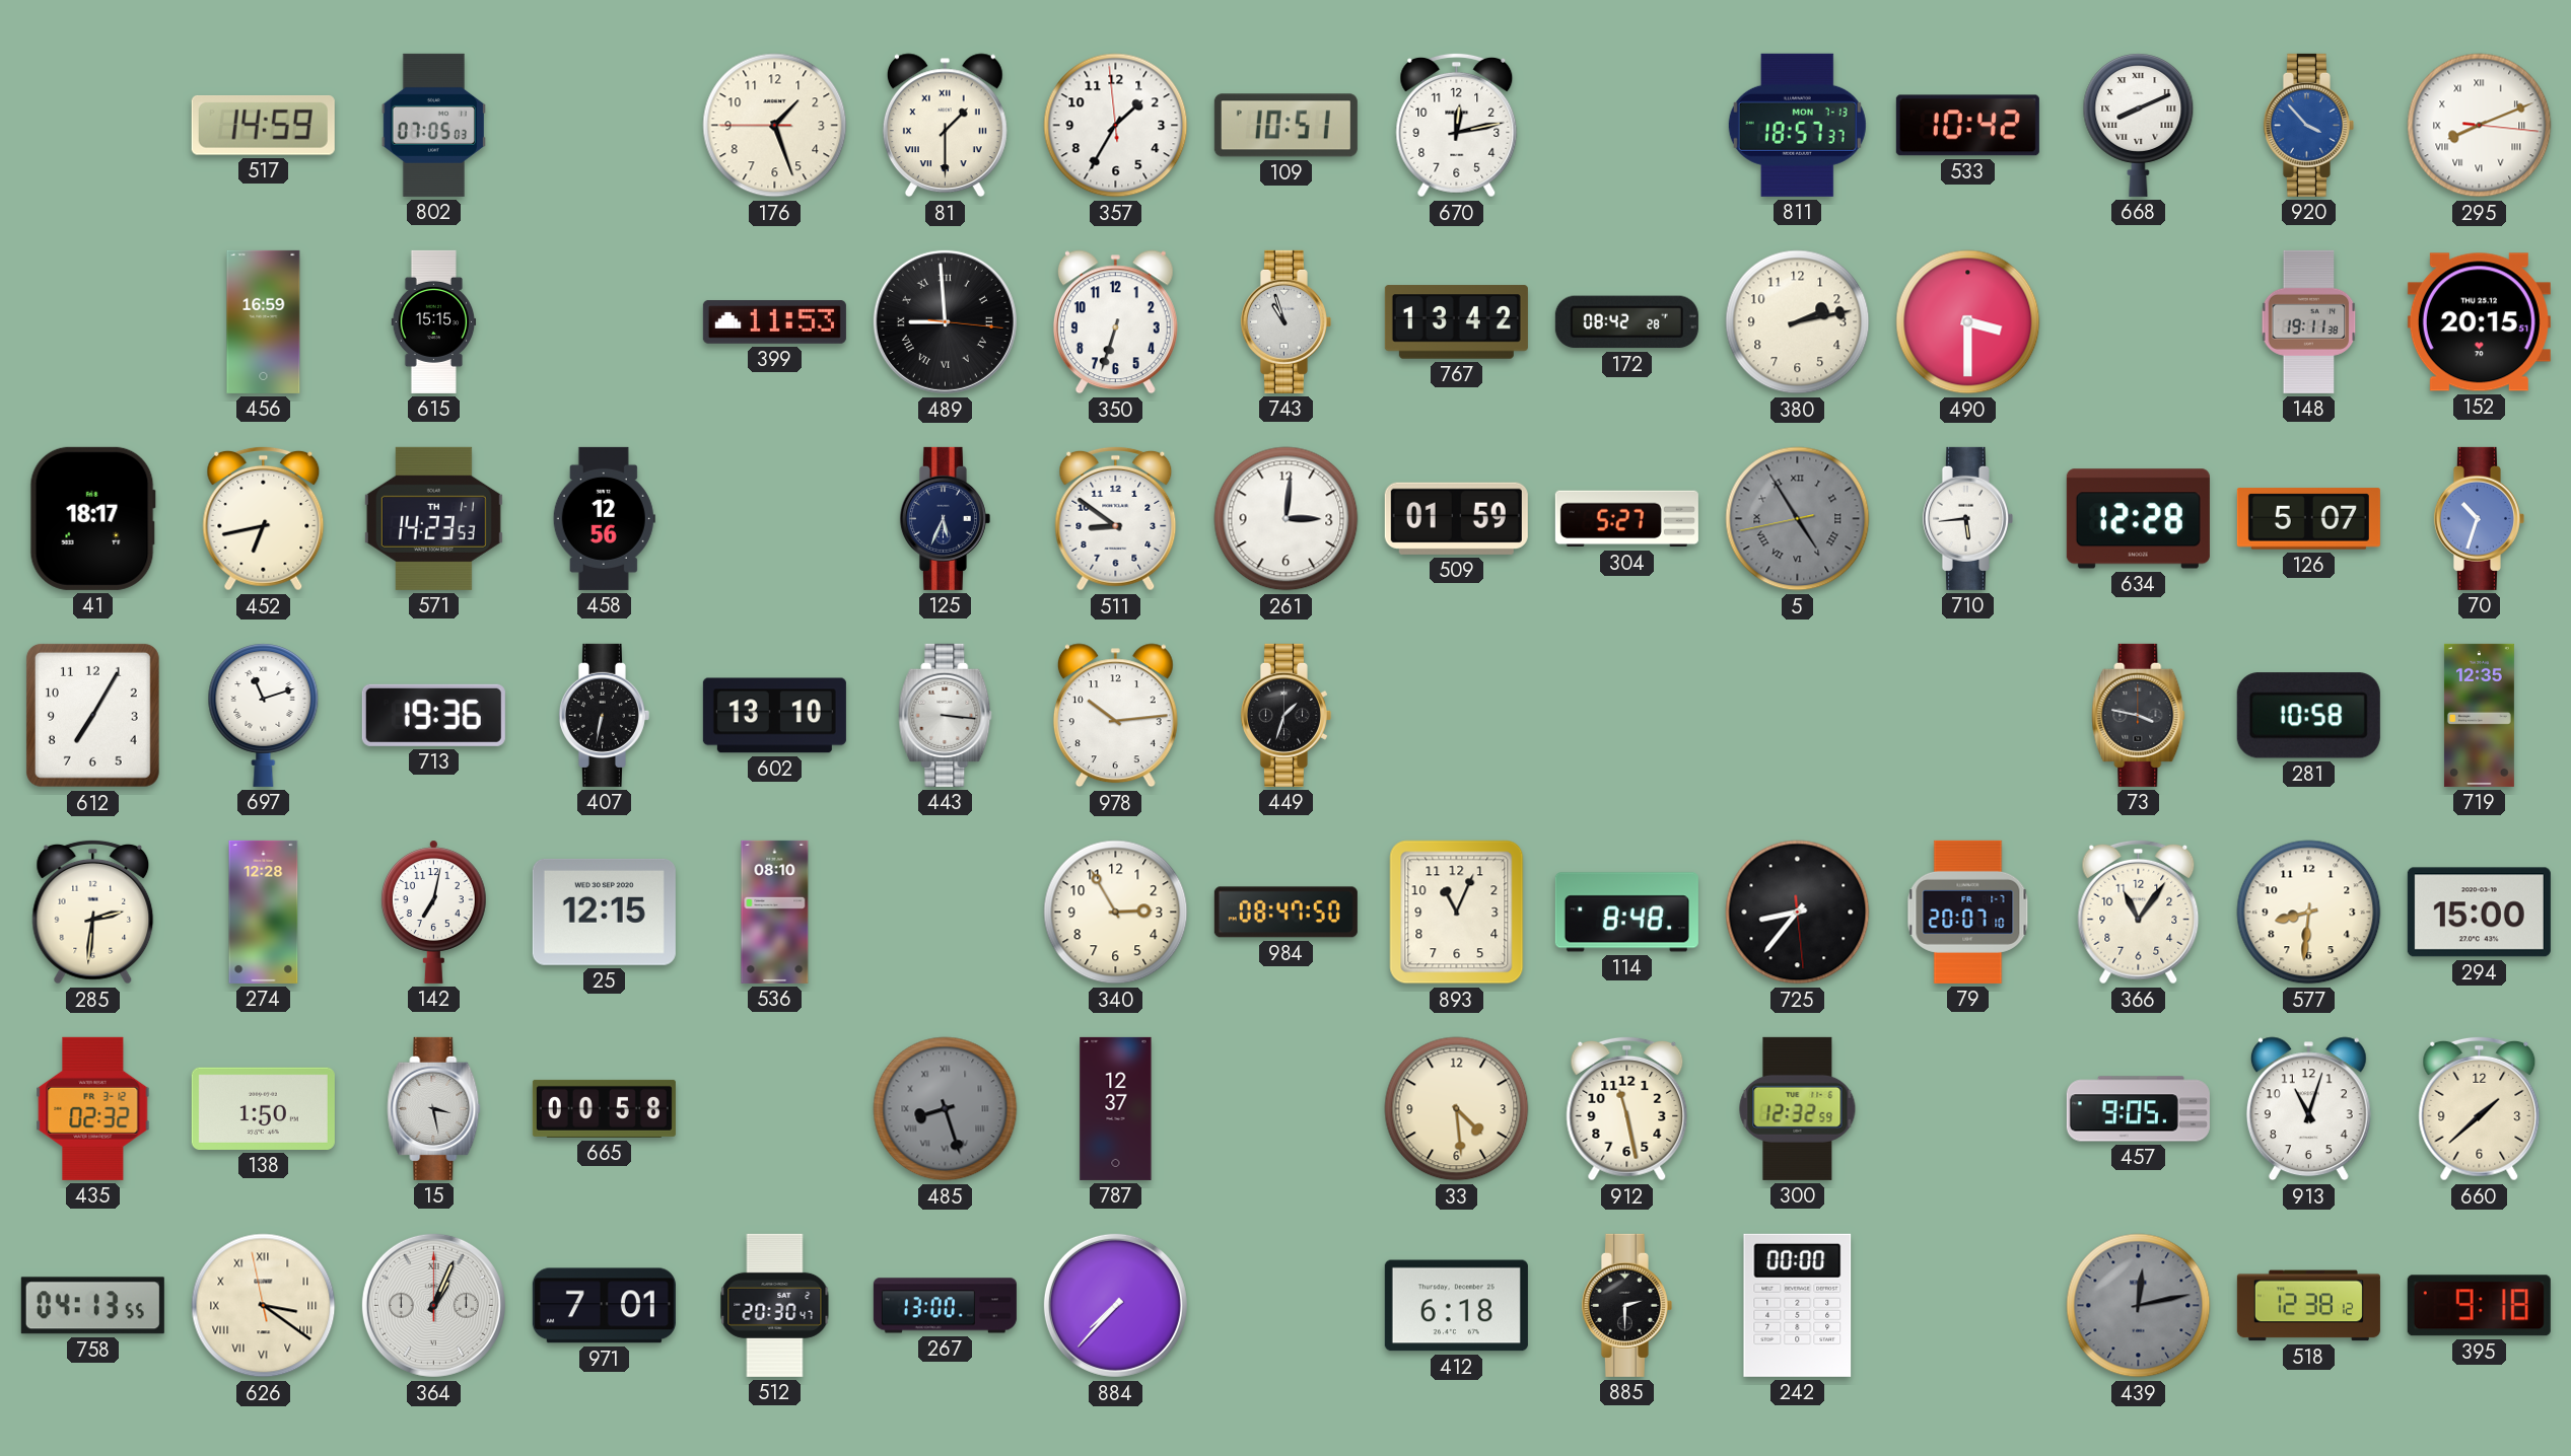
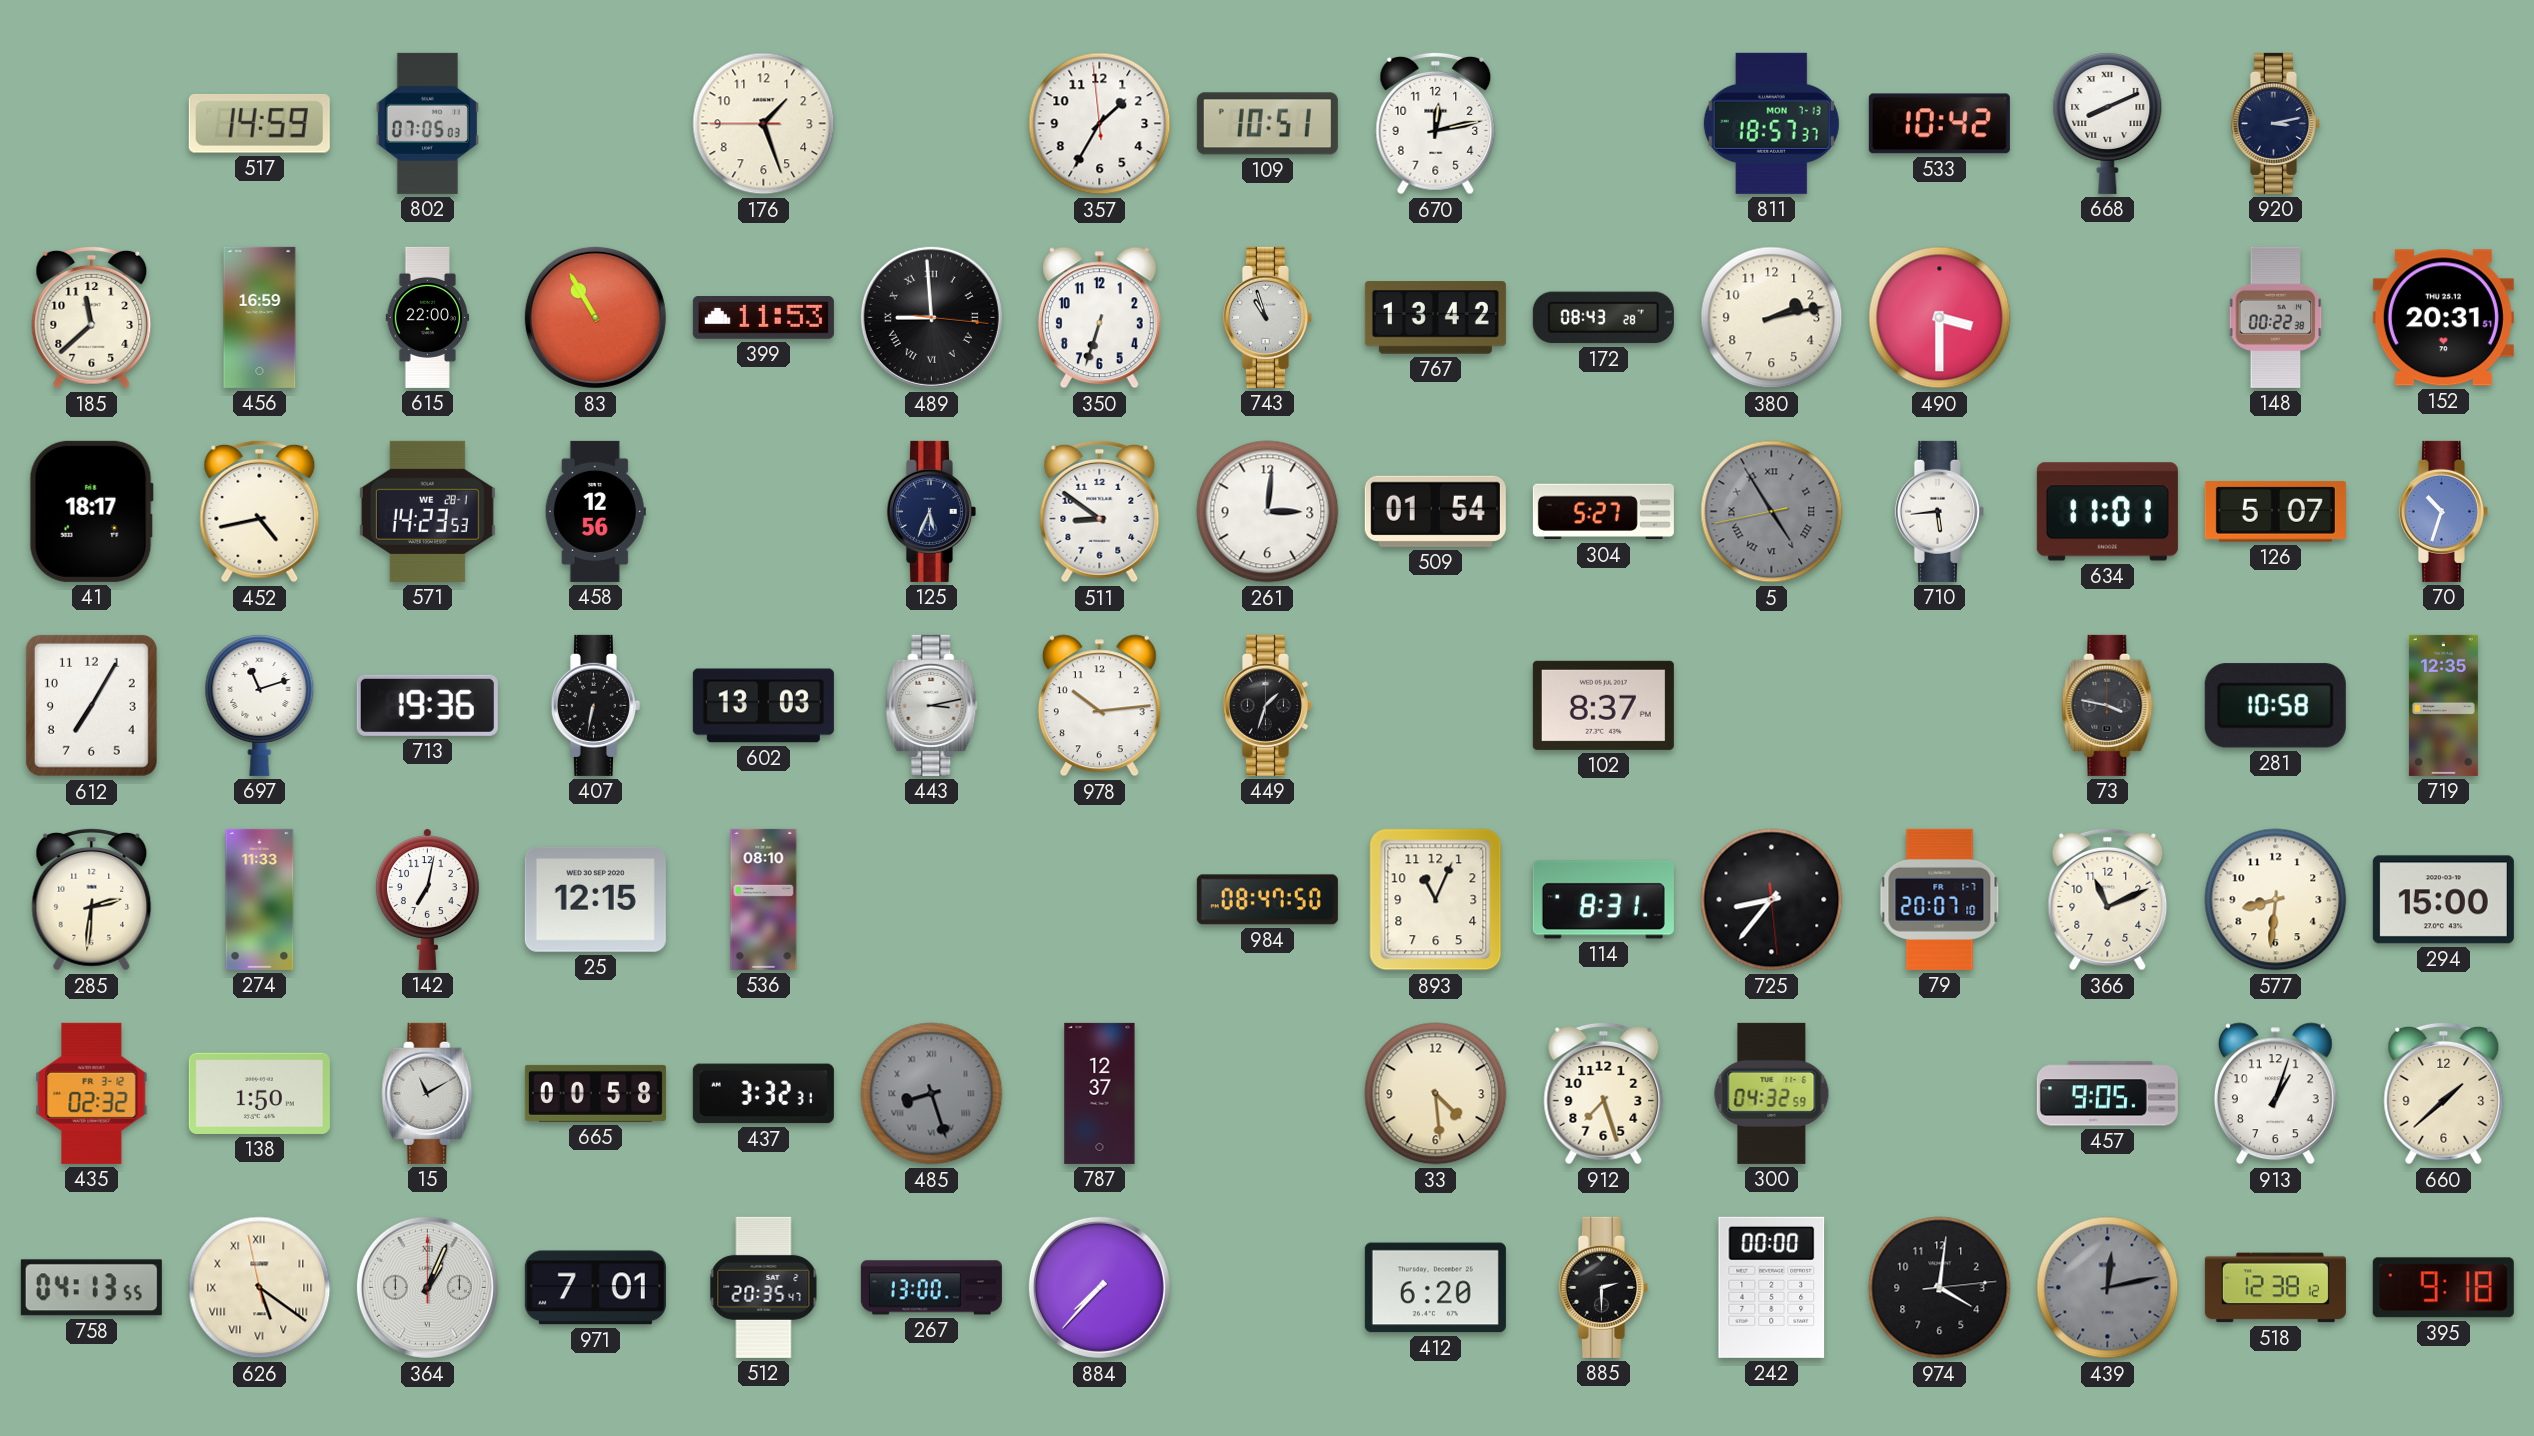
81: 1:30 -> none (945, 126)
920: 3:53 -> 3:13 (2275, 123)
920 dial: blue -> navy (2275, 123)
295: 8:11 -> none (2480, 126)
185: none -> 11:38 (92, 317)
615: 15:15 -> 22:00 (428, 317)
83: none -> 10:55 (595, 317)
172: 08:42 -> 08:43 (1603, 318)
148: 19:11 -> 00:22 (2276, 317)
152: 20:15 -> 20:31 (2443, 318)
452: 6:43 -> 4:43 (260, 511)
571 date: TH 1-1 -> WE 28-1 (427, 511)
509: 01:59 -> 01:54 (1435, 511)
634: 12:28 -> 11:01 (2107, 512)
602: 13:10 -> 13:03 (763, 706)
443: 3:16 -> 3:13 (932, 705)
102: none -> 8:37 (1603, 705)
274: 12:28 -> 11:33 (260, 899)
340: 2:55 -> none (1116, 913)
114: 8:48 -> 8:31 (1603, 900)
366: 11:06 -> 11:11 (2108, 899)
15: 3:28 -> 11:10 (428, 1093)
437: none -> 3:32 (763, 1094)
912: 11:28 -> 7:27 (1604, 1093)
300: 12:32 -> 04:32 (1772, 1093)
913: 11:03 -> 1:03 (2275, 1094)
626: 3:20 -> 5:20 (260, 1288)
512: 20:30 -> 20:35 (764, 1287)
412: 6:18 -> 6:20 (1435, 1288)
974: none -> 4:01 (1940, 1288)
